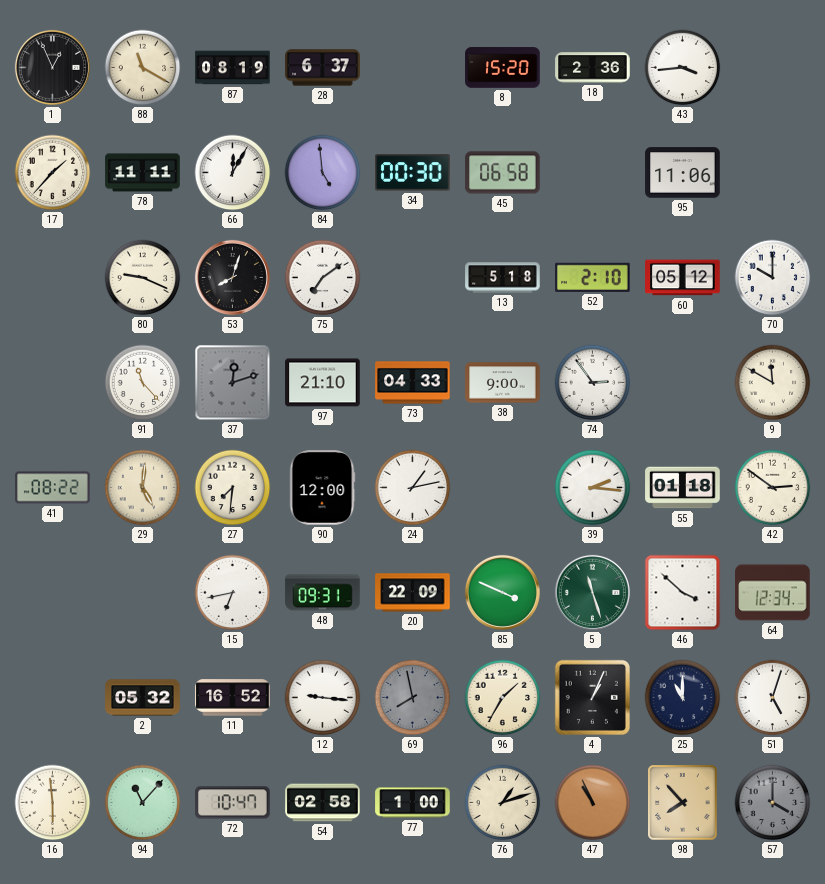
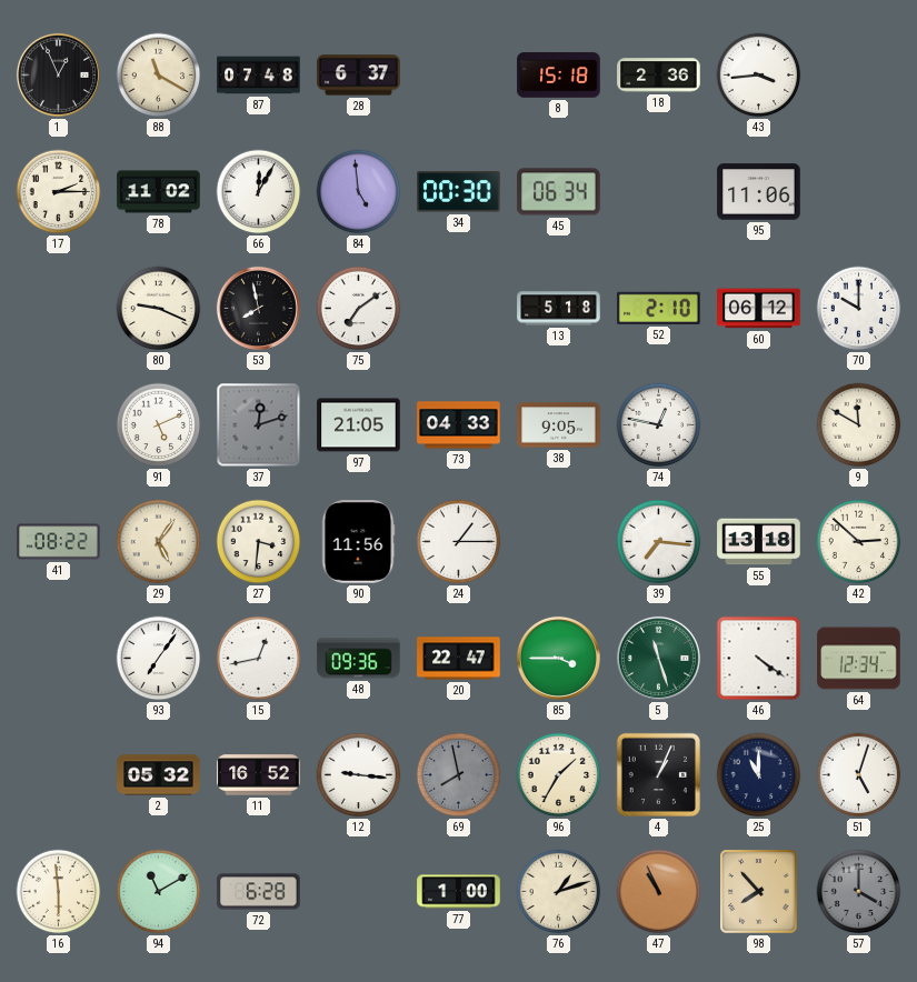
87: 08:19 -> 07:48 (259, 76)
8: 15:20 -> 15:18 (559, 76)
17: 1:37 -> 2:15 (59, 192)
78: 11:11 -> 11:02 (159, 192)
45: 06:58 -> 06:34 (559, 192)
53: 8:03 -> 7:58 (258, 308)
60: 05:12 -> 06:12 (759, 309)
91: 11:23 -> 5:11 (159, 425)
97: 21:10 -> 21:05 (359, 425)
38: 9:00 -> 9:05 (559, 425)
74: 2:54 -> 12:47 (659, 425)
29: 5:01 -> 5:06 (159, 542)
27: 7:31 -> 3:31 (259, 542)
90: 12:00 -> 11:56 (358, 542)
24: 1:13 -> 1:15 (459, 542)
39: 2:16 -> 7:16 (659, 542)
55: 01:18 -> 13:18 (759, 542)
42: 2:51 -> 2:52 (859, 542)
93: none -> 7:06 (159, 659)
15: 6:43 -> 12:43 (259, 659)
48: 09:31 -> 09:36 (359, 659)
20: 22:09 -> 22:47 (459, 659)
85: 3:49 -> 3:45 (558, 658)
46: 3:52 -> 4:21 (759, 659)
94: 11:07 -> 11:10 (159, 892)
72: 10:47 -> 6:28 (259, 892)
54: 02:58 -> none (323, 803)
